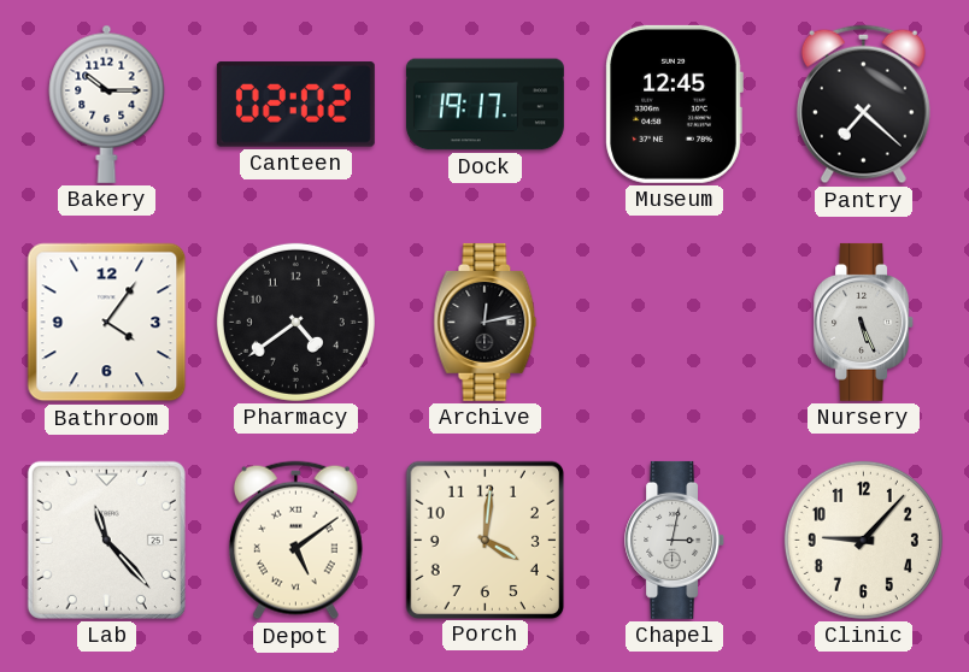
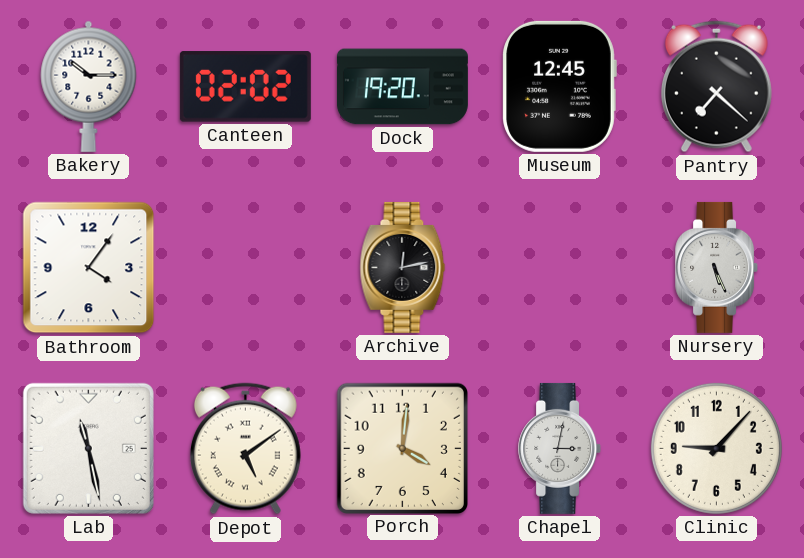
Dock: 19:17 -> 19:20 (402, 87)
Pharmacy: 4:39 -> none (295, 322)
Lab: 11:23 -> 11:28 (88, 448)
